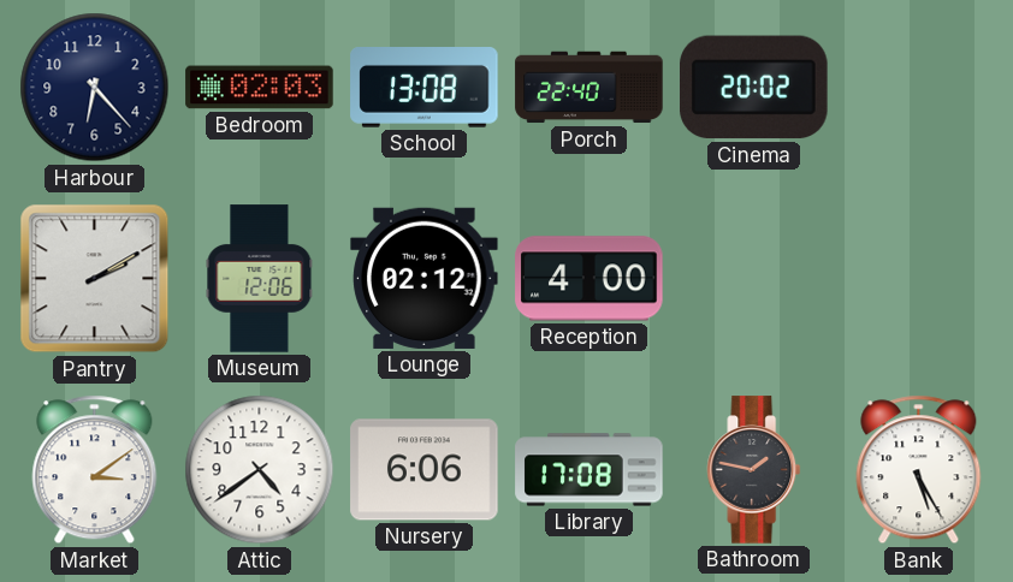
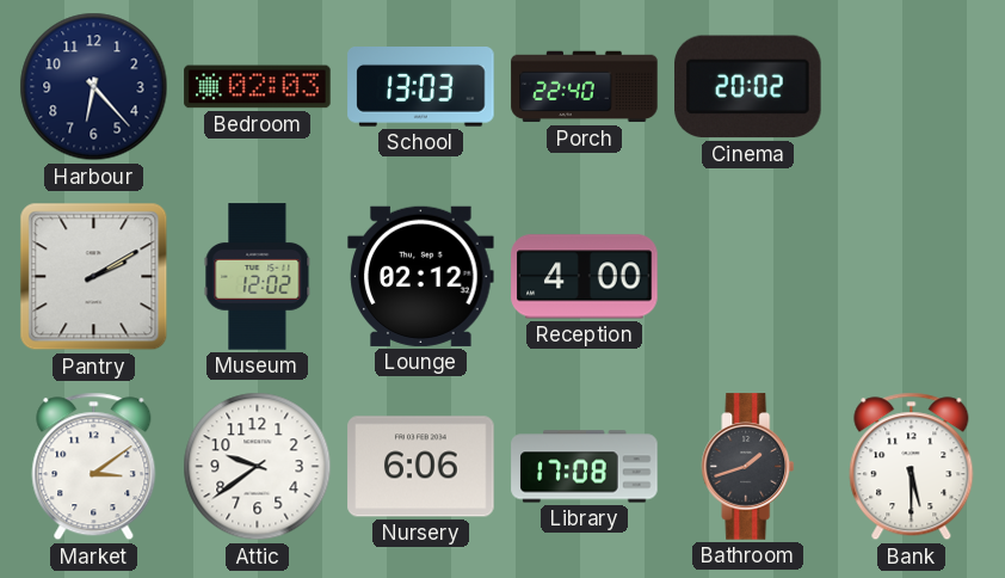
School: 13:08 -> 13:03 (421, 87)
Museum: 12:06 -> 12:02 (258, 277)
Attic: 4:39 -> 9:39 (258, 467)
Bathroom: 1:47 -> 1:42 (748, 467)
Bank: 5:25 -> 5:30 (912, 467)
